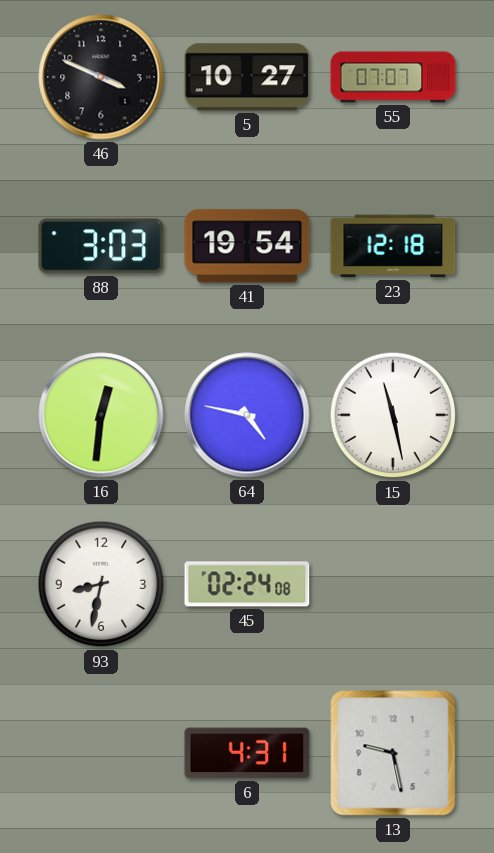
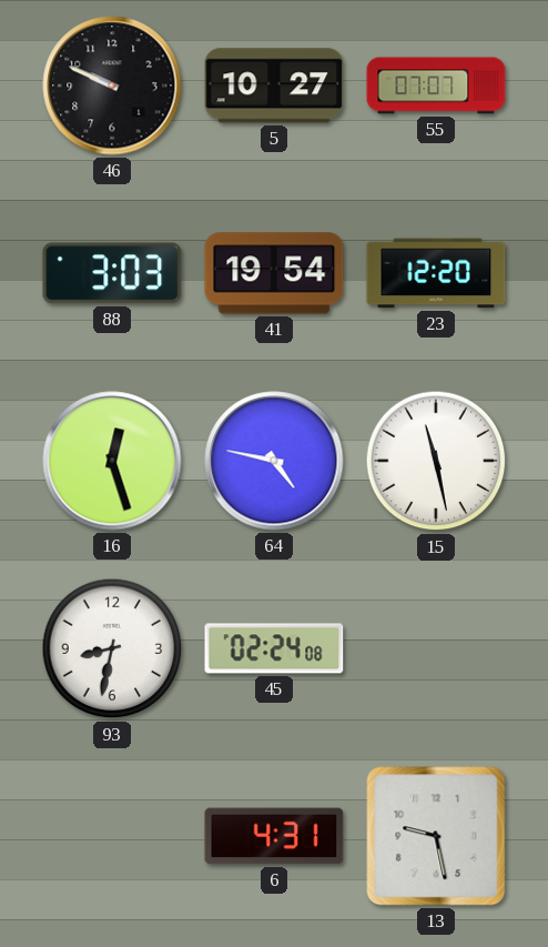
46: 3:49 -> 9:49 (112, 85)
23: 12:18 -> 12:20 (436, 273)
16: 12:31 -> 12:27 (112, 461)
